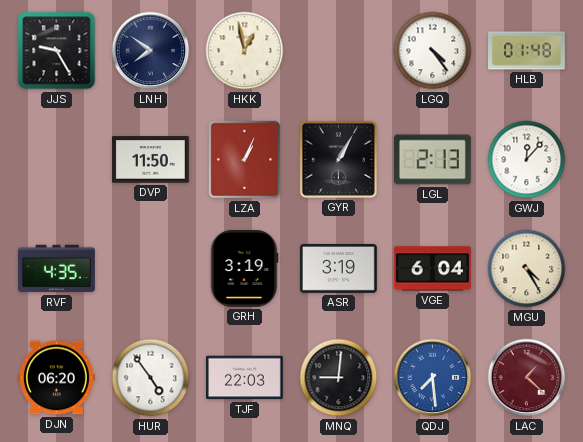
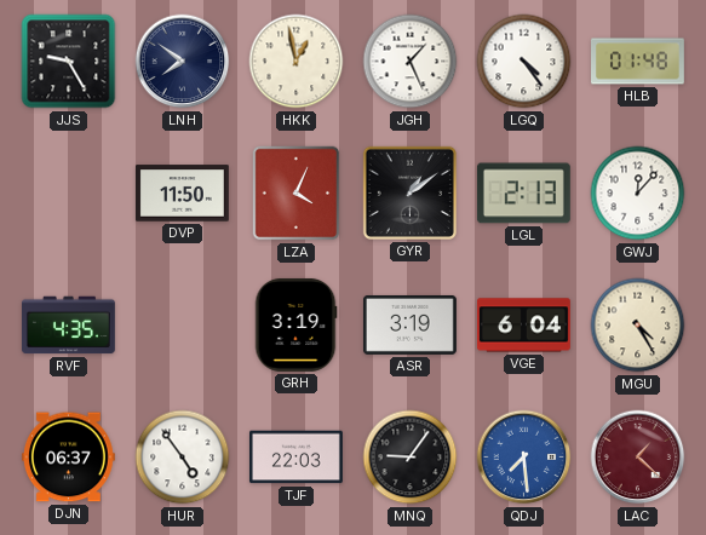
JGH: none -> 1:26 (411, 62)
LZA: 1:04 -> 4:04 (297, 194)
GYR: 1:05 -> 1:09 (409, 192)
DJN: 06:20 -> 06:37 (68, 458)
MNQ: 9:01 -> 9:06 (411, 458)
